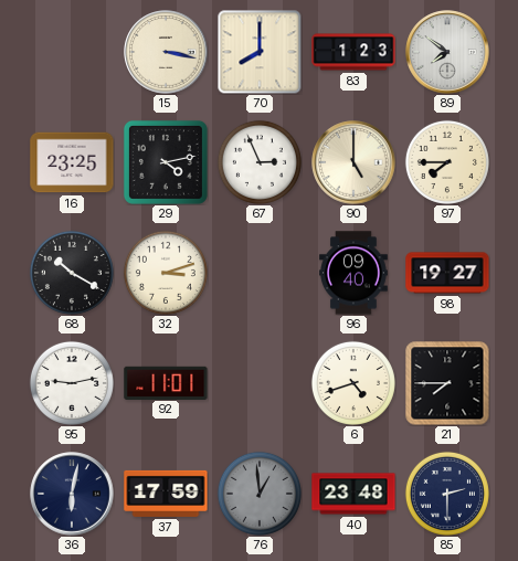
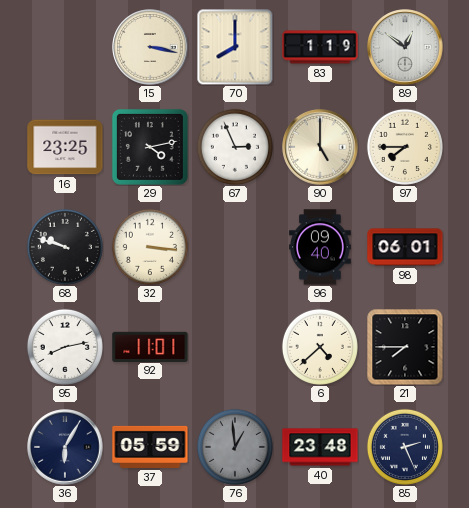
83: 1:23 -> 1:19 (320, 47)
89: 7:51 -> 12:51 (405, 47)
68: 10:20 -> 9:48 (65, 247)
32: 3:12 -> 3:16 (150, 247)
98: 19:27 -> 06:01 (405, 247)
95: 9:13 -> 8:13 (65, 347)
6: 4:42 -> 4:38 (320, 347)
36: 6:02 -> 6:05 (65, 447)
37: 17:59 -> 05:59 (150, 447)
85: 2:30 -> 2:26 (405, 447)
